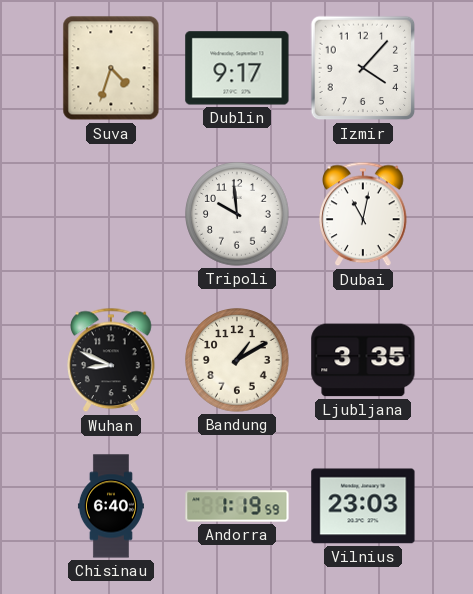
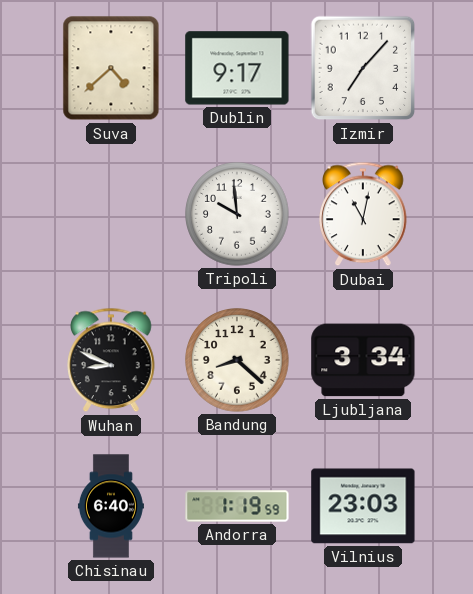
Suva: 4:33 -> 4:38 (111, 68)
Izmir: 4:07 -> 7:07 (363, 68)
Bandung: 1:10 -> 8:22 (237, 360)
Ljubljana: 3:35 -> 3:34 (363, 360)
